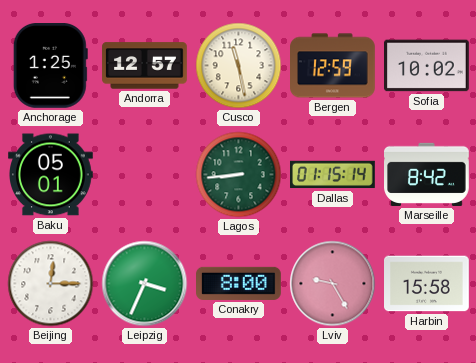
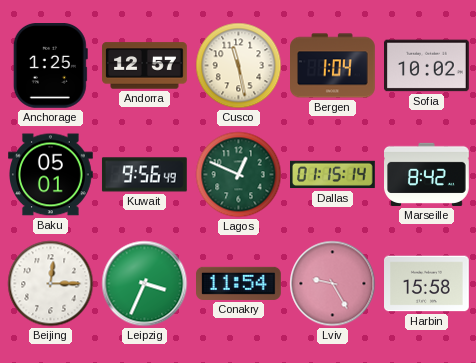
Bergen: 12:59 -> 1:04 (333, 66)
Kuwait: none -> 9:56 (144, 175)
Lagos: 8:44 -> 12:49 (239, 175)
Conakry: 8:00 -> 11:54 (239, 283)
